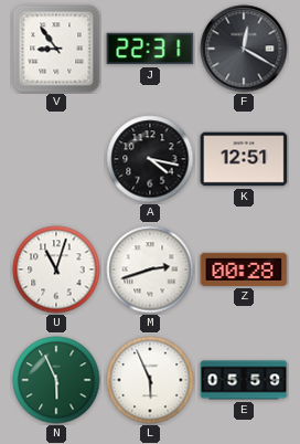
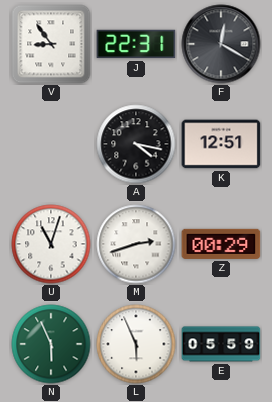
Z: 00:28 -> 00:29 (221, 244)
